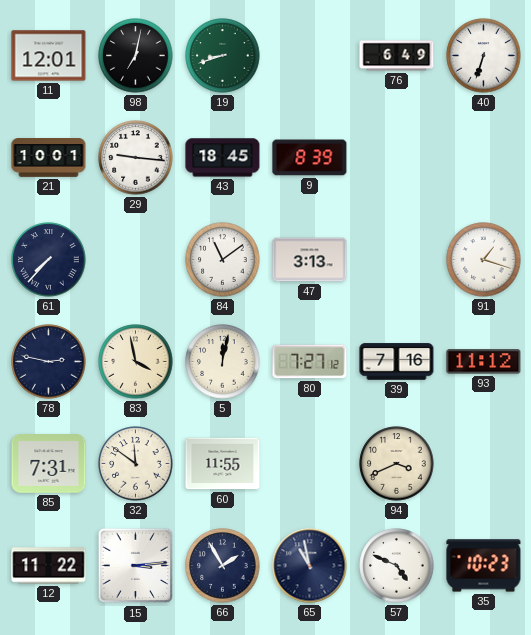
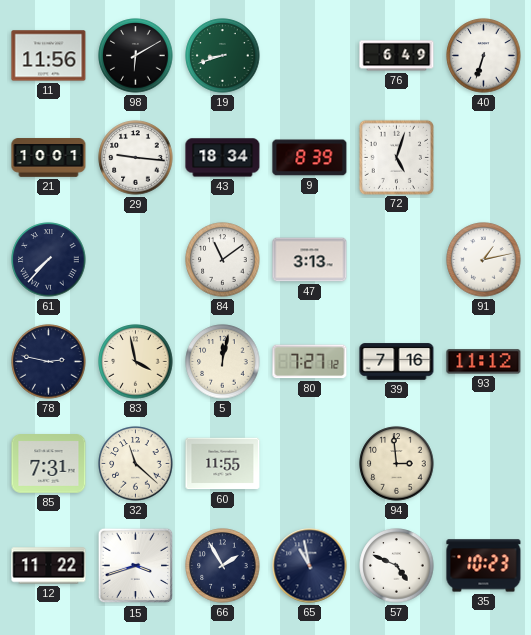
11: 12:01 -> 11:56 (49, 56)
98: 7:02 -> 6:10 (136, 56)
43: 18:45 -> 18:34 (223, 158)
72: none -> 5:03 (396, 157)
91: 1:18 -> 1:13 (484, 260)
32: 11:51 -> 11:22 (136, 464)
94: 3:41 -> 2:59 (397, 464)
15: 3:14 -> 3:42 (136, 566)
